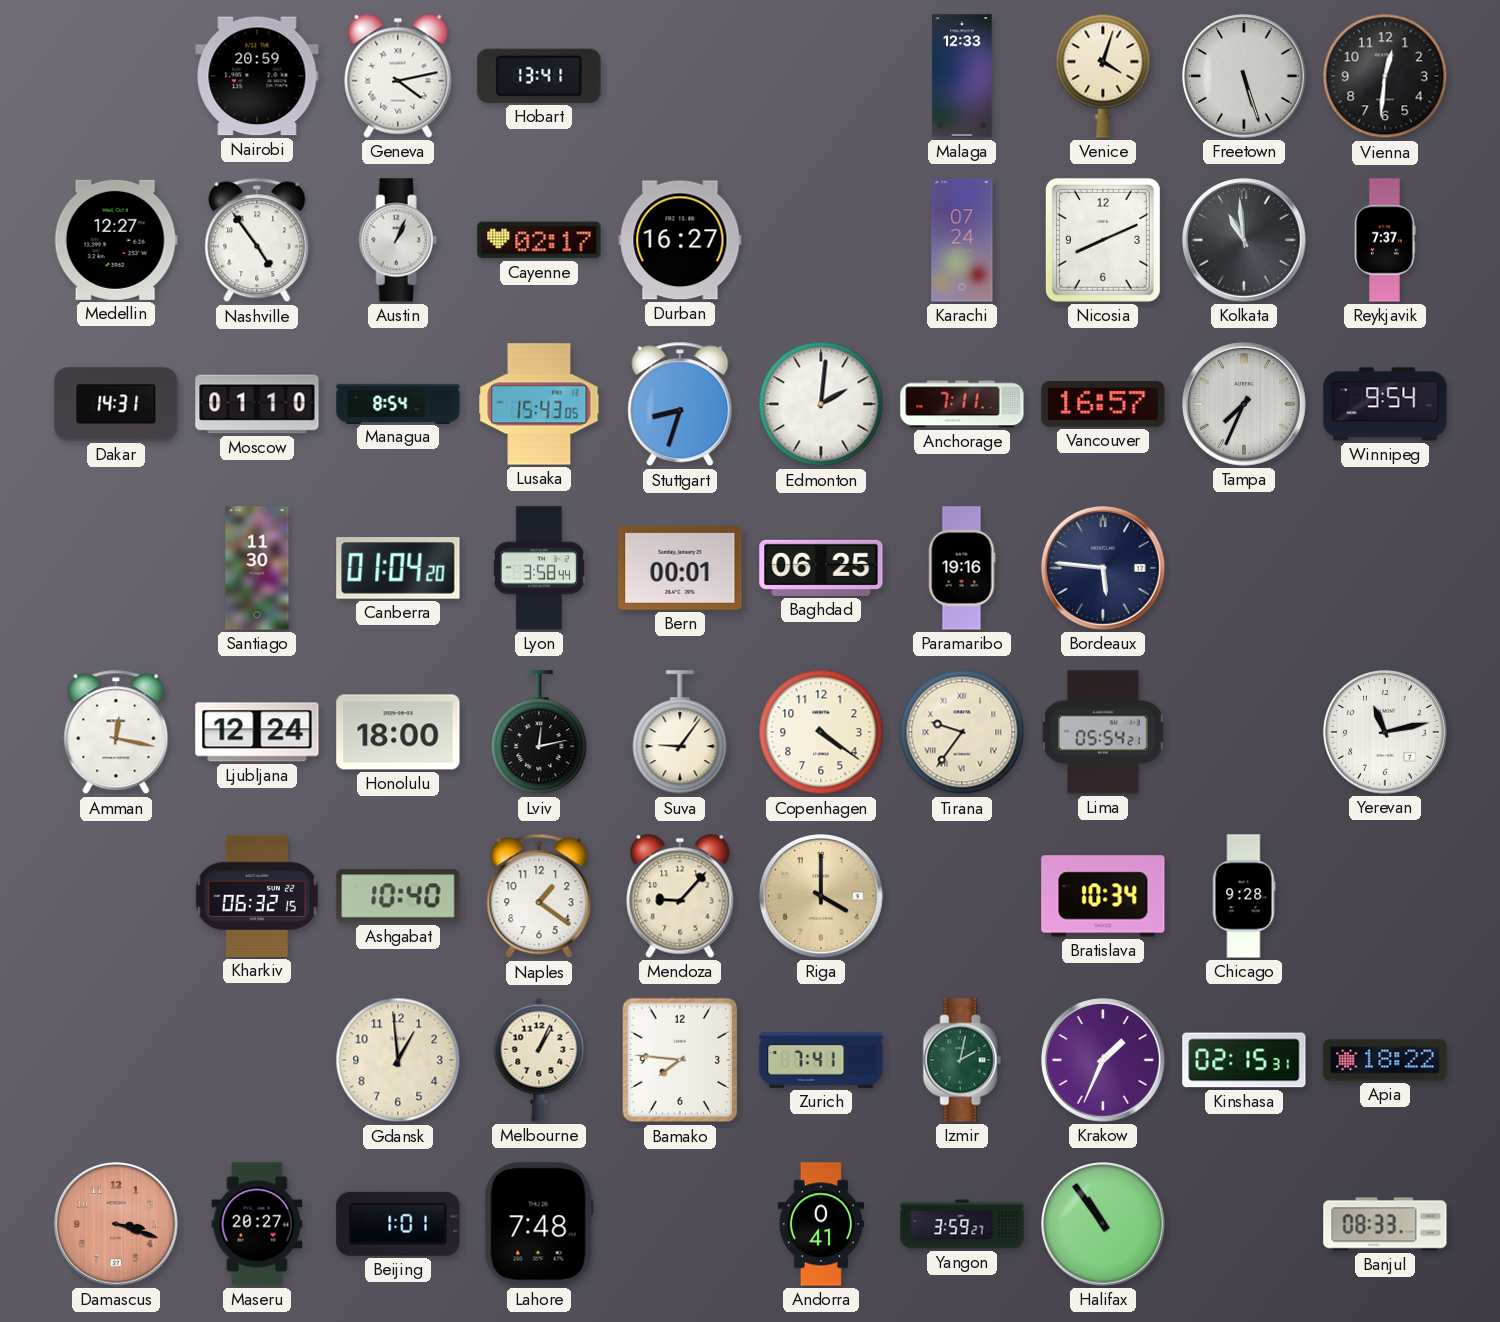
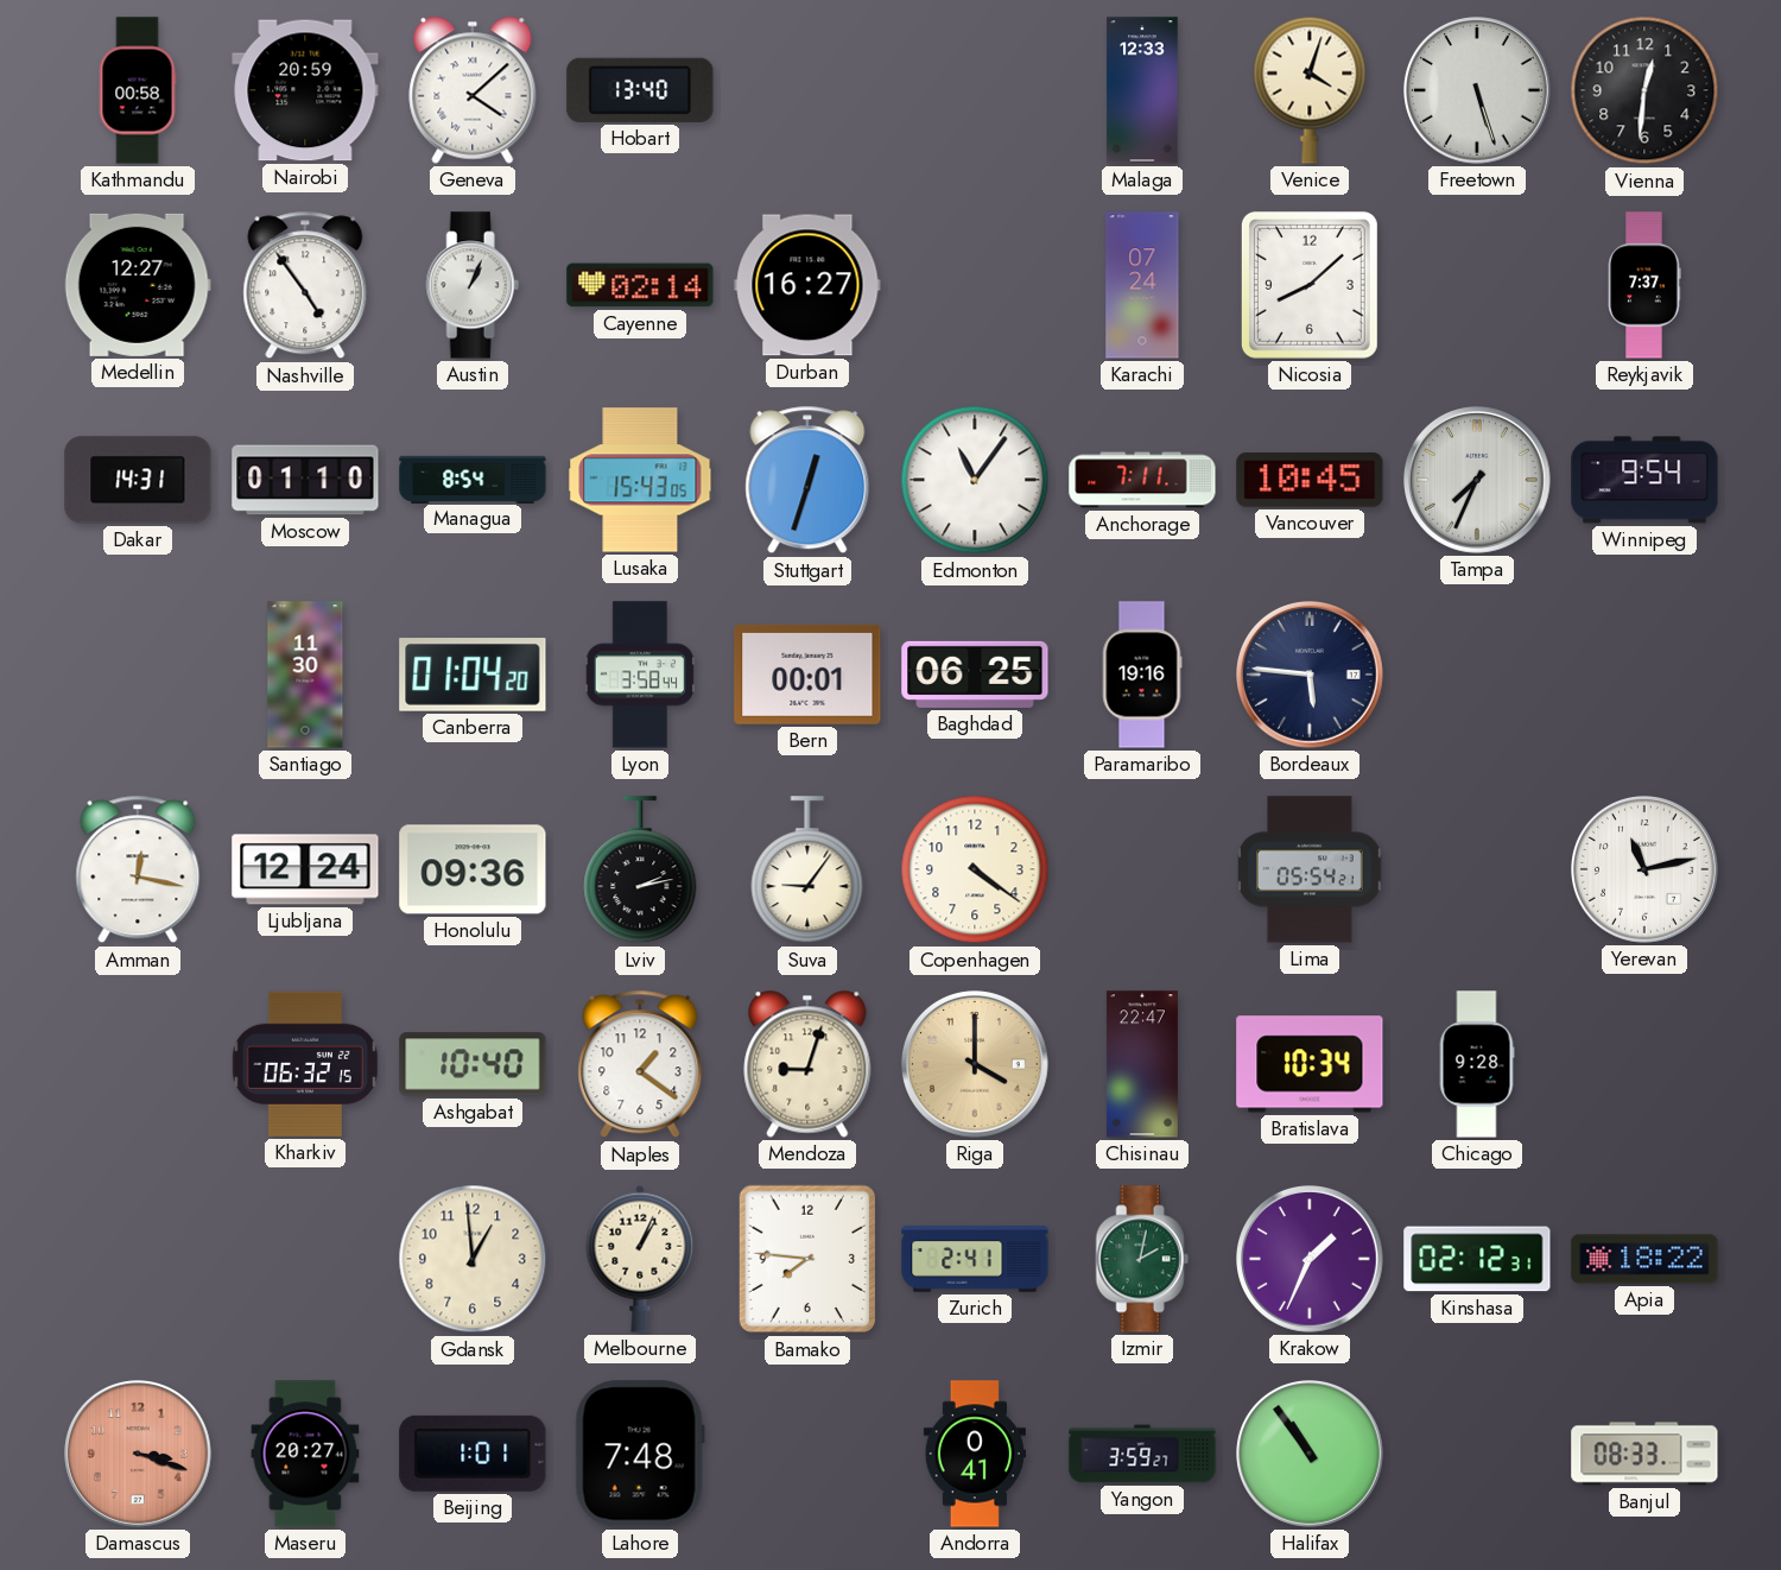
Kathmandu: none -> 00:58 (138, 90)
Geneva: 4:13 -> 4:08 (473, 90)
Hobart: 13:41 -> 13:40 (640, 90)
Cayenne: 02:17 -> 02:14 (640, 285)
Nicosia: 8:11 -> 8:08 (1310, 285)
Kolkata: 10:59 -> none (1245, 241)
Stuttgart: 8:33 -> 12:33 (807, 480)
Edmonton: 2:01 -> 11:06 (975, 480)
Vancouver: 16:57 -> 10:45 (1310, 480)
Honolulu: 18:00 -> 09:36 (473, 869)
Lviv: 12:13 -> 2:13 (640, 871)
Tirana: 9:36 -> none (962, 732)
Mendoza: 9:07 -> 9:03 (807, 1064)
Chisinau: none -> 22:47 (1142, 1064)
Zurich: 7:41 -> 2:41 (975, 1259)
Kinshasa: 02:15 -> 02:12 (1477, 1259)
